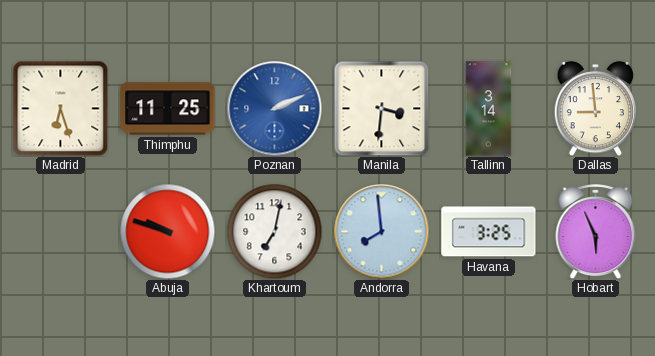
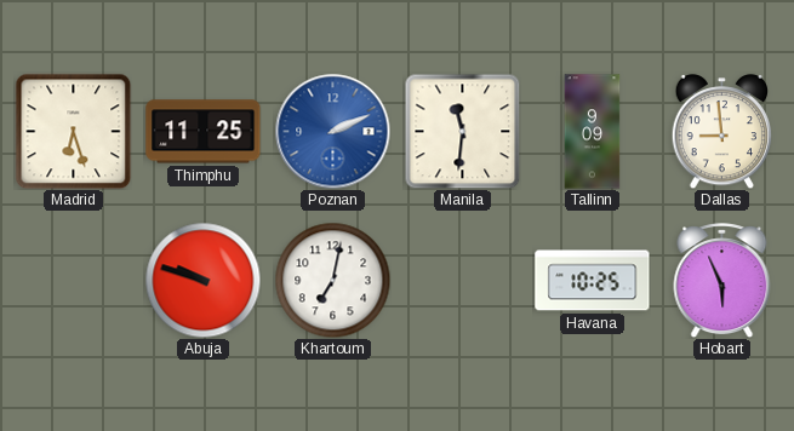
Manila: 3:31 -> 11:31 (462, 131)
Tallinn: 3:14 -> 9:09 (593, 132)
Andorra: 7:59 -> none (381, 231)
Havana: 3:25 -> 10:25 (593, 281)
